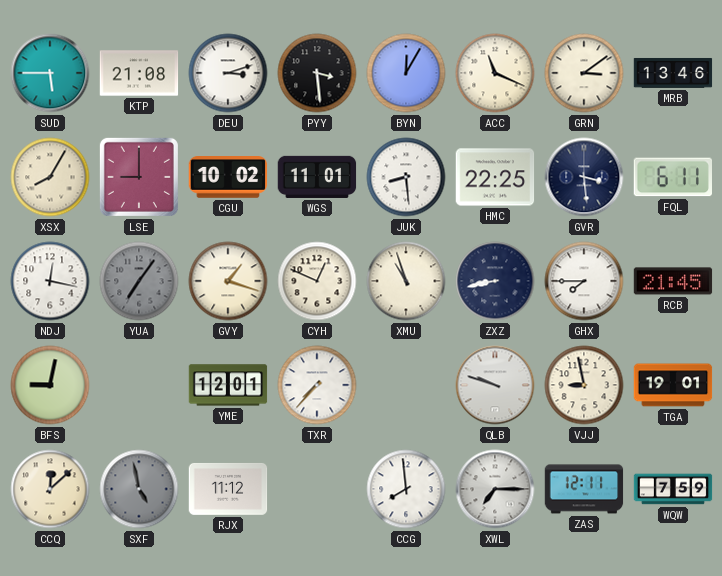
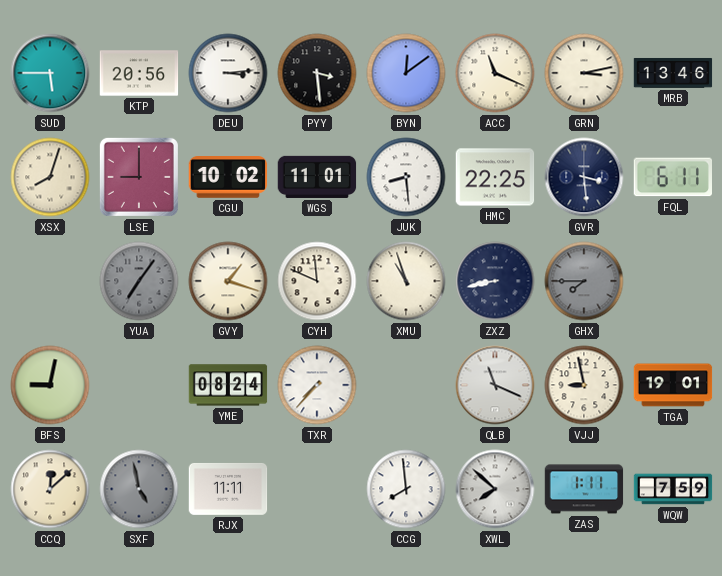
KTP: 21:08 -> 20:56 (139, 73)
DEU: 3:12 -> 3:14 (228, 73)
BYN: 12:05 -> 12:09 (406, 73)
GRN: 3:09 -> 3:13 (584, 73)
XSX: 8:05 -> 8:03 (50, 177)
NDJ: 12:17 -> none (50, 281)
CYH: 12:49 -> 11:49 (317, 281)
GHX dial: white -> grey (584, 281)
RCB: 21:45 -> none (673, 281)
YME: 12:01 -> 08:24 (228, 385)
QLB: 9:48 -> 11:19 (495, 385)
RJX: 11:12 -> 11:11 (228, 489)
XWL: 7:15 -> 7:52 (495, 489)
ZAS: 12:11 -> 1:11 (584, 489)
